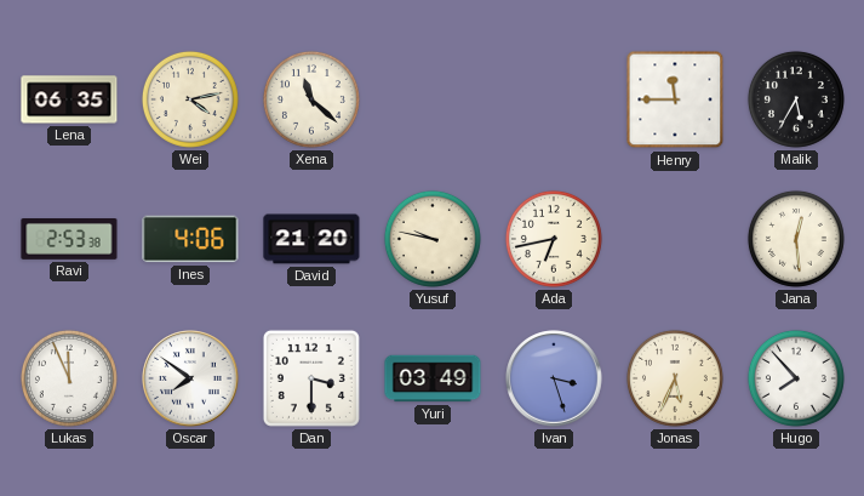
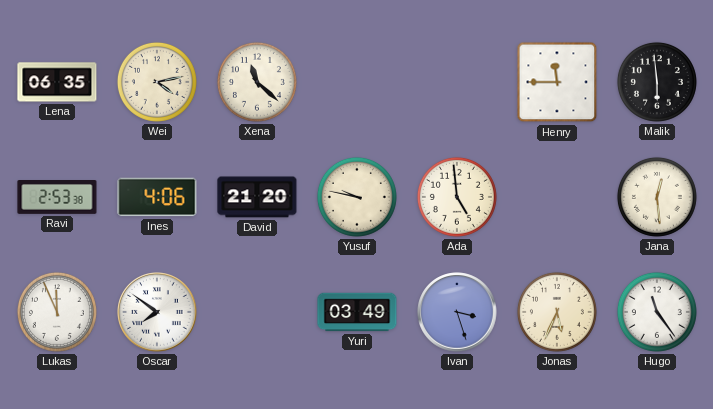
Malik: 5:35 -> 5:59 (657, 82)
Ada: 6:43 -> 4:59 (457, 197)
Dan: 3:30 -> none (311, 378)
Hugo: 7:53 -> 11:24 (657, 312)
